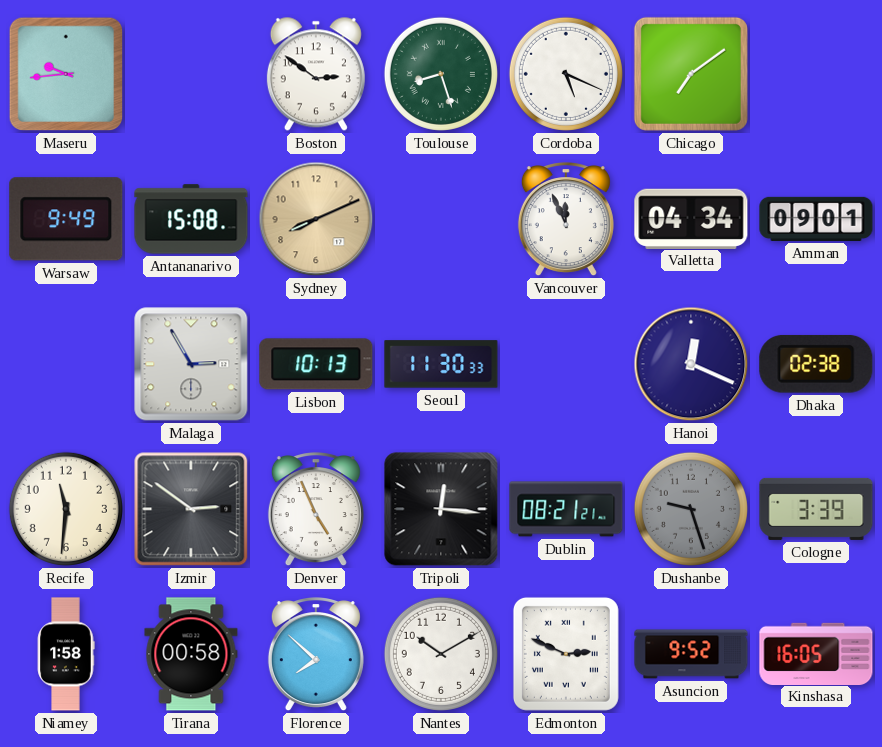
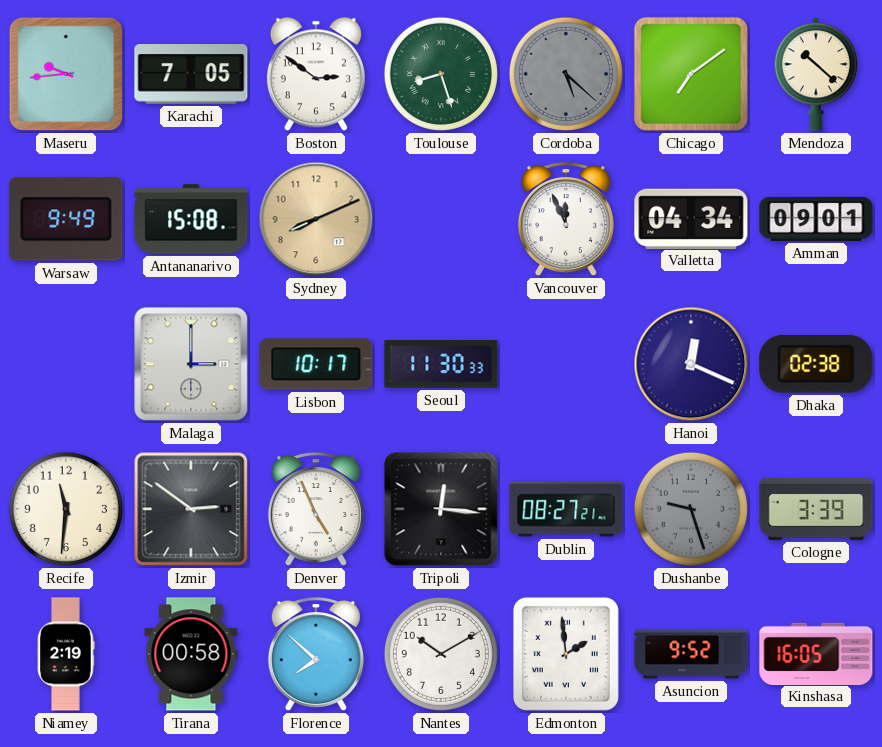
Karachi: none -> 7:05 (191, 75)
Cordoba: 5:19 -> 5:22 (566, 74)
Cordoba dial: white -> grey (566, 74)
Mendoza: none -> 10:22 (816, 75)
Malaga: 2:55 -> 3:00 (191, 364)
Lisbon: 10:13 -> 10:17 (316, 364)
Dublin: 08:21 -> 08:27 (566, 509)
Niamey: 1:58 -> 2:19 (66, 654)
Edmonton: 2:49 -> 1:59 (566, 654)
